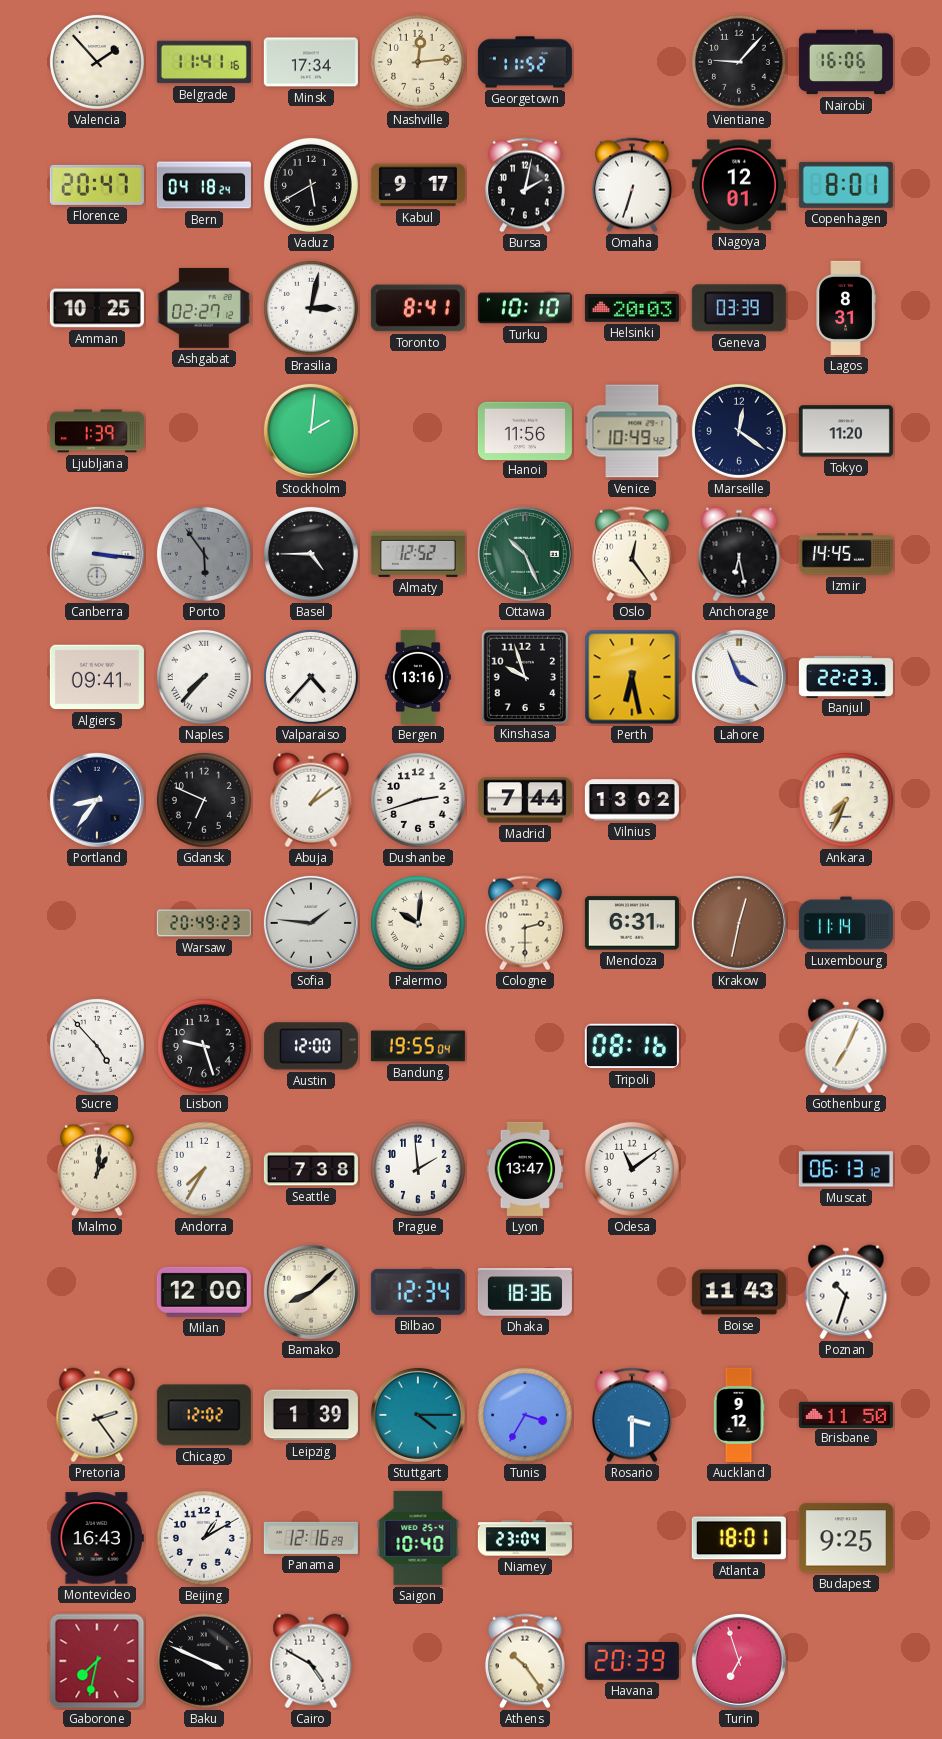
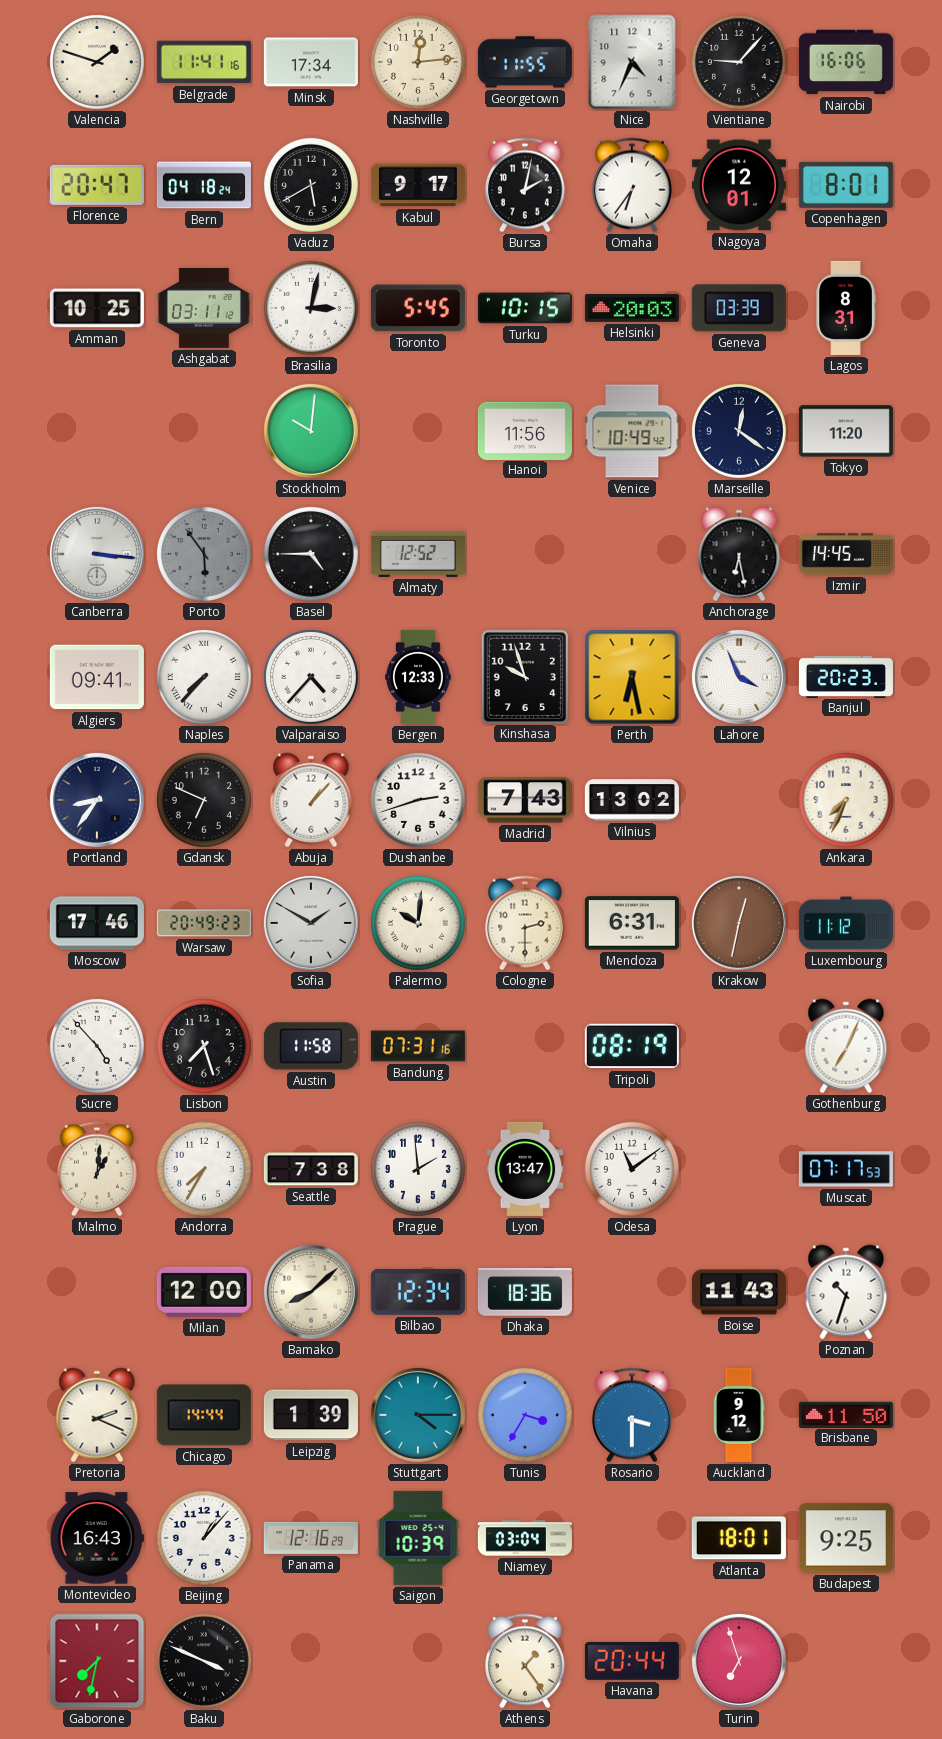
Valencia: 1:53 -> 1:48 (97, 62)
Georgetown: 11:52 -> 11:55 (525, 62)
Nice: none -> 4:34 (632, 62)
Omaha: 6:33 -> 6:36 (632, 185)
Ashgabat: 02:27 -> 03:11 (204, 308)
Toronto: 8:41 -> 5:45 (418, 308)
Turku: 10:10 -> 10:15 (525, 308)
Ljubljana: 1:39 -> none (97, 431)
Stockholm: 2:01 -> 10:01 (311, 431)
Ottawa: 10:26 -> none (525, 554)
Oslo: 12:24 -> none (632, 554)
Bergen: 13:16 -> 12:33 (418, 677)
Banjul: 22:23 -> 20:23 (846, 676)
Abuja: 1:09 -> 1:07 (311, 800)
Madrid: 7:44 -> 7:43 (525, 800)
Moscow: none -> 17:46 (97, 923)
Sofia: 1:46 -> 1:50 (311, 923)
Luxembourg: 11:14 -> 11:12 (846, 923)
Lisbon: 9:27 -> 7:27 (204, 1046)
Austin: 12:00 -> 11:58 (311, 1046)
Bandung: 19:55 -> 07:31 (418, 1046)
Tripoli: 08:16 -> 08:19 (632, 1046)
Muscat: 06:13 -> 07:17 (846, 1169)
Pretoria: 2:24 -> 2:19 (97, 1415)
Chicago: 12:02 -> 14:44 (204, 1415)
Beijing: 1:10 -> 1:07 (204, 1538)
Saigon: 10:40 -> 10:39 (418, 1538)
Niamey: 23:04 -> 03:04 (525, 1538)
Cairo: 4:50 -> none (311, 1661)
Athens: 10:24 -> 1:24 (525, 1661)
Havana: 20:39 -> 20:44 (632, 1661)
